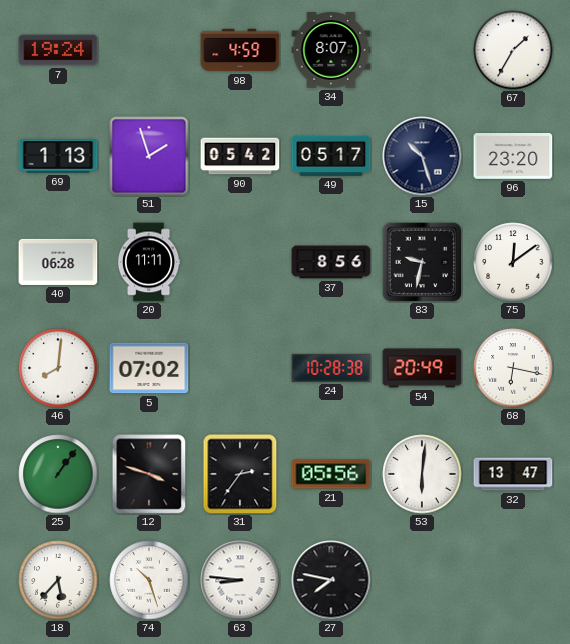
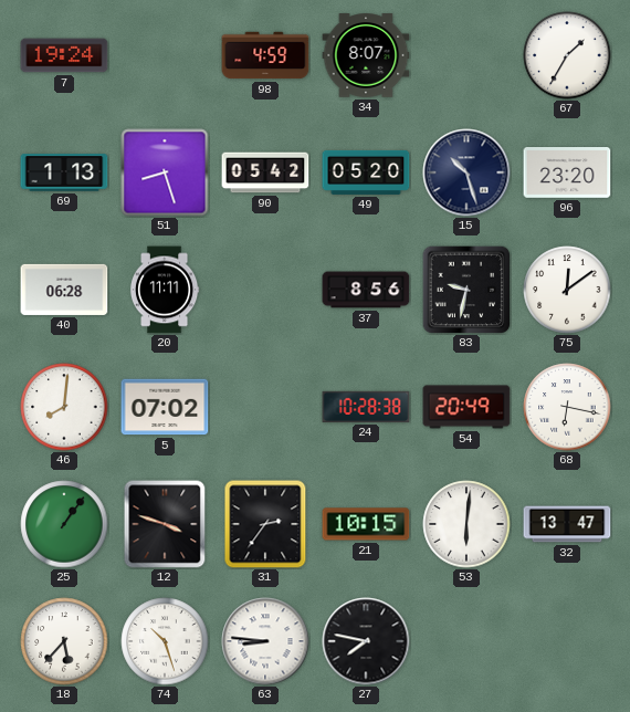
51: 1:57 -> 8:27 (165, 172)
49: 05:17 -> 05:20 (366, 172)
21: 05:56 -> 10:15 (366, 524)
